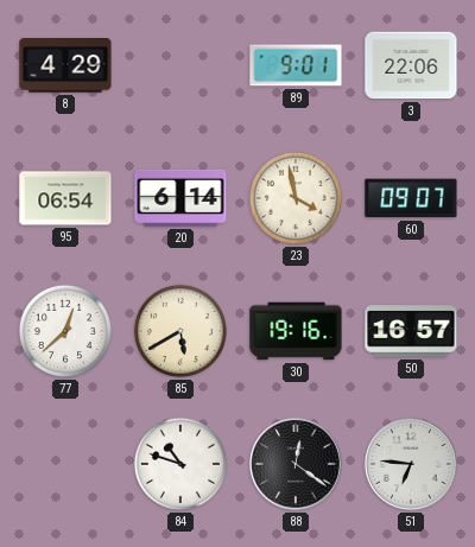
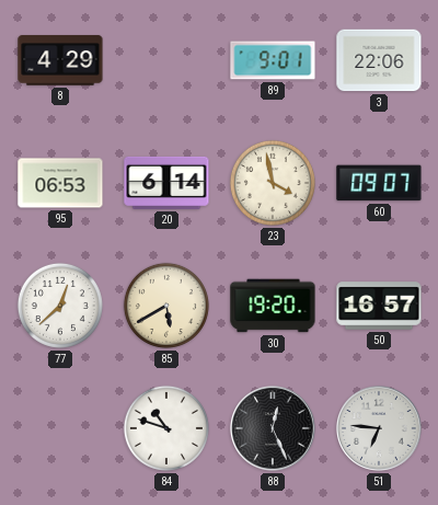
95: 06:54 -> 06:53 (60, 183)
30: 19:16 -> 19:20 (273, 306)
88: 12:21 -> 12:26 (274, 429)
